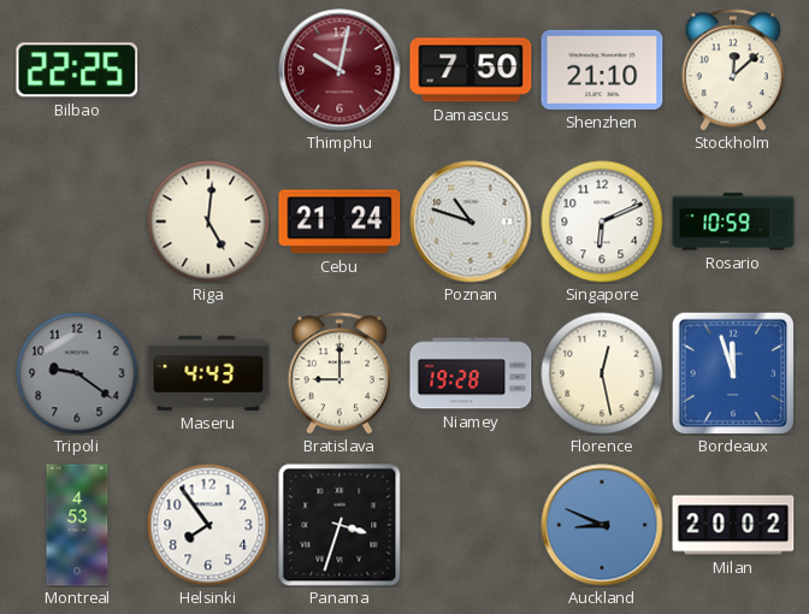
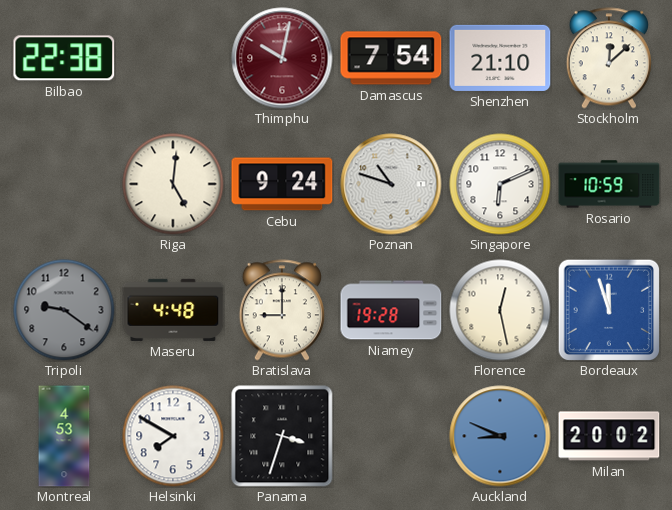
Bilbao: 22:25 -> 22:38 (64, 58)
Damascus: 7:50 -> 7:54 (391, 58)
Cebu: 21:24 -> 9:24 (282, 184)
Maseru: 4:43 -> 4:48 (173, 310)
Helsinki: 7:54 -> 7:50 (173, 436)
